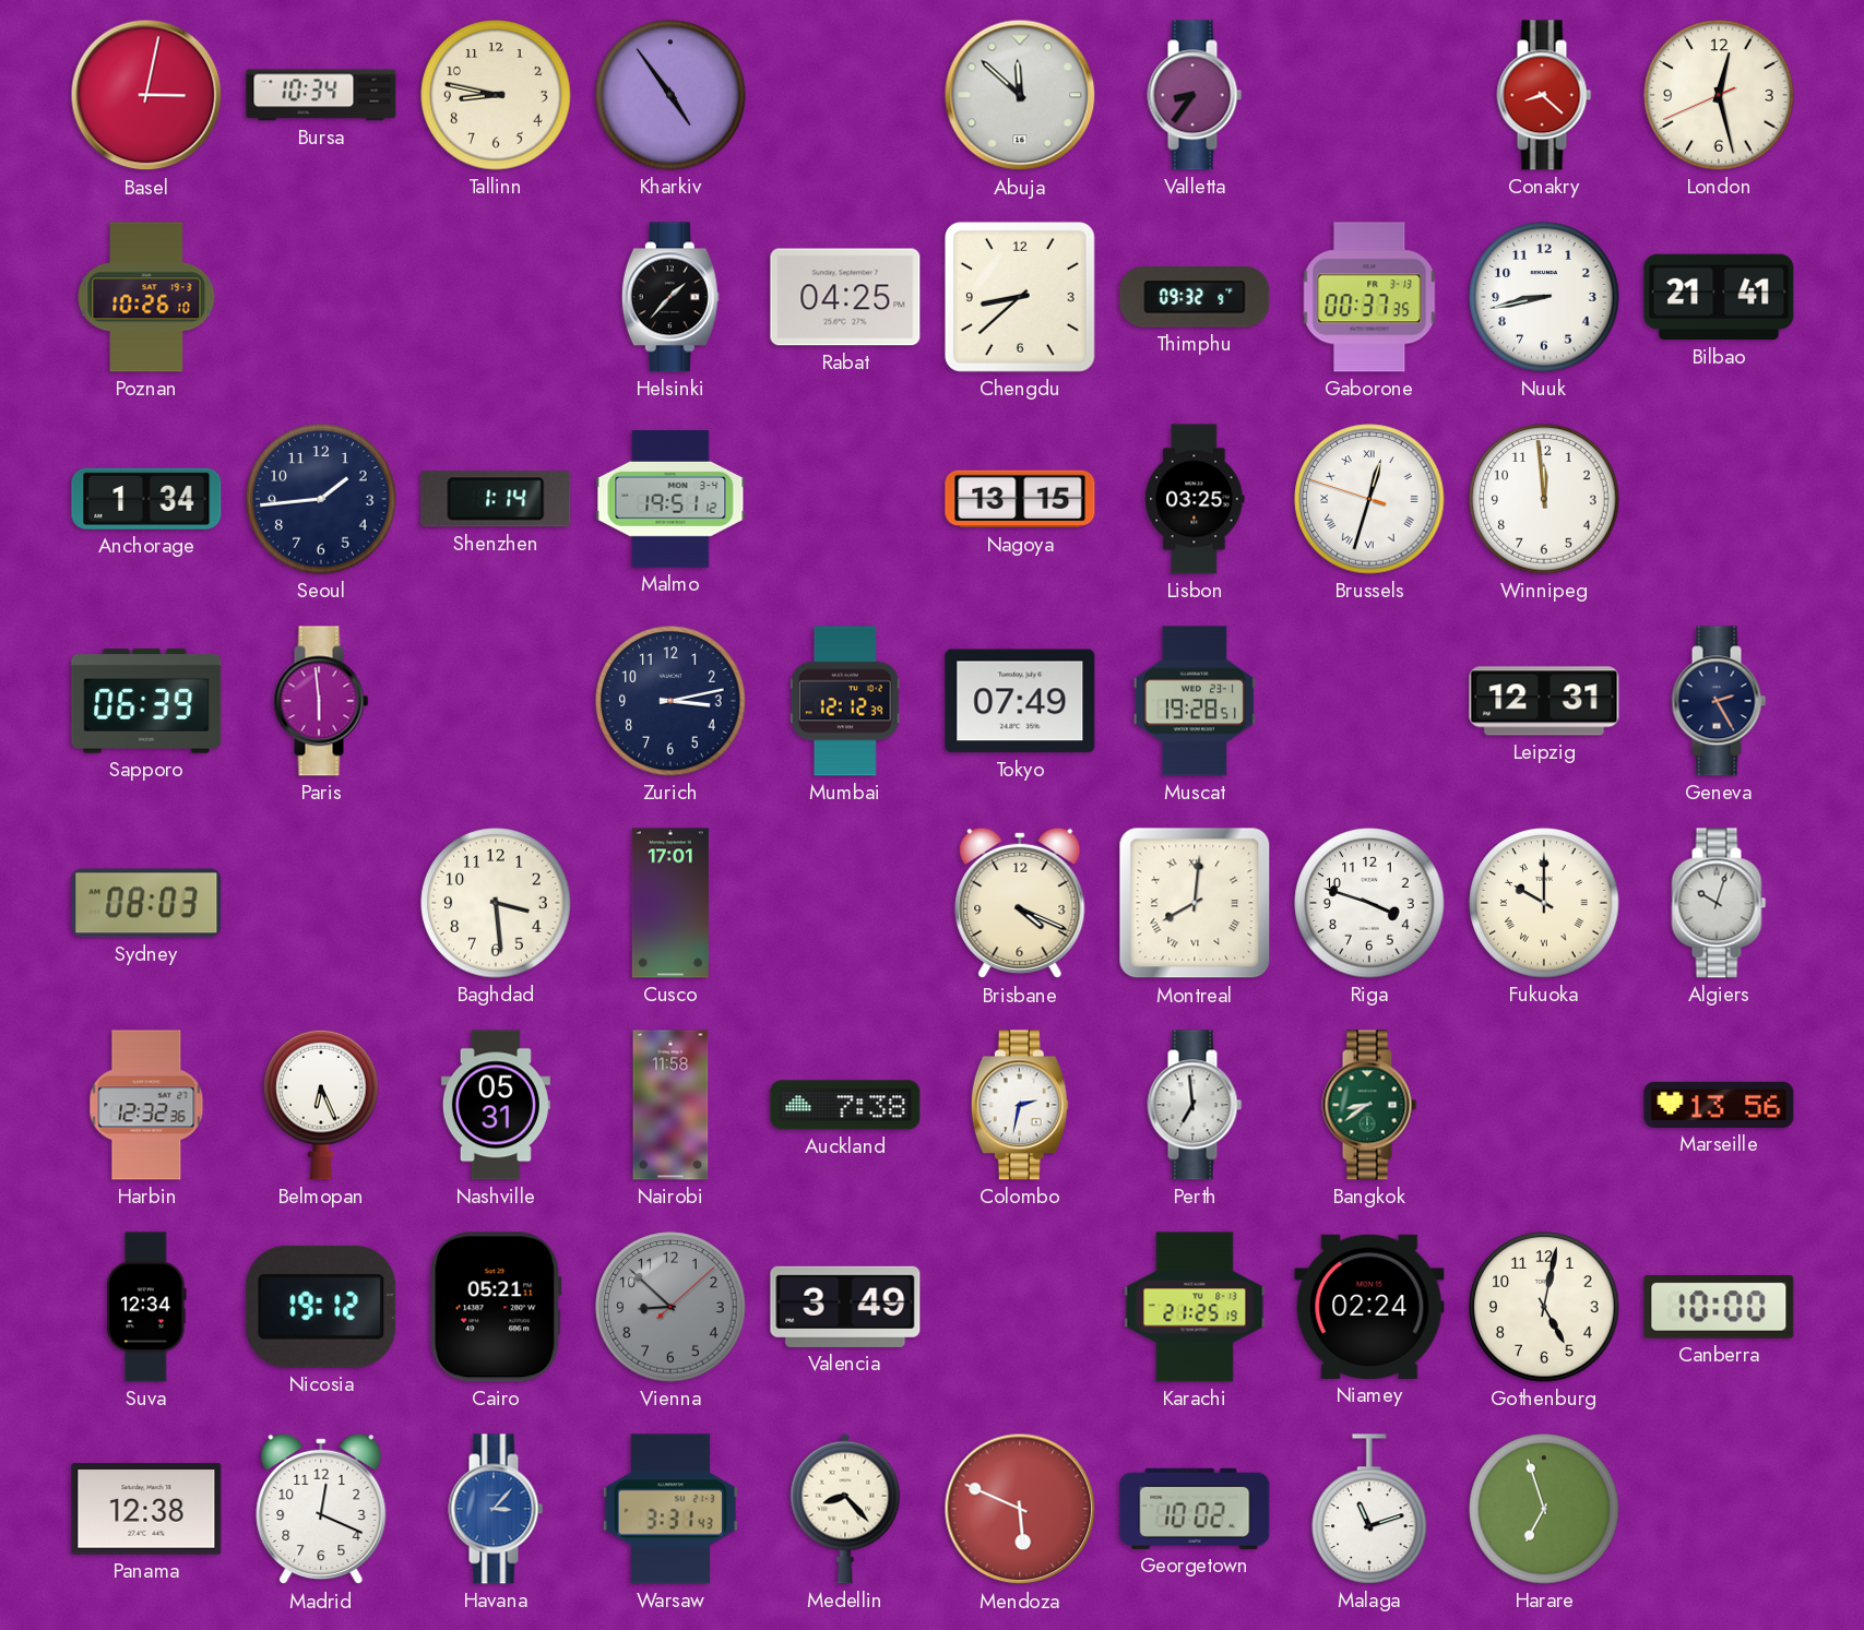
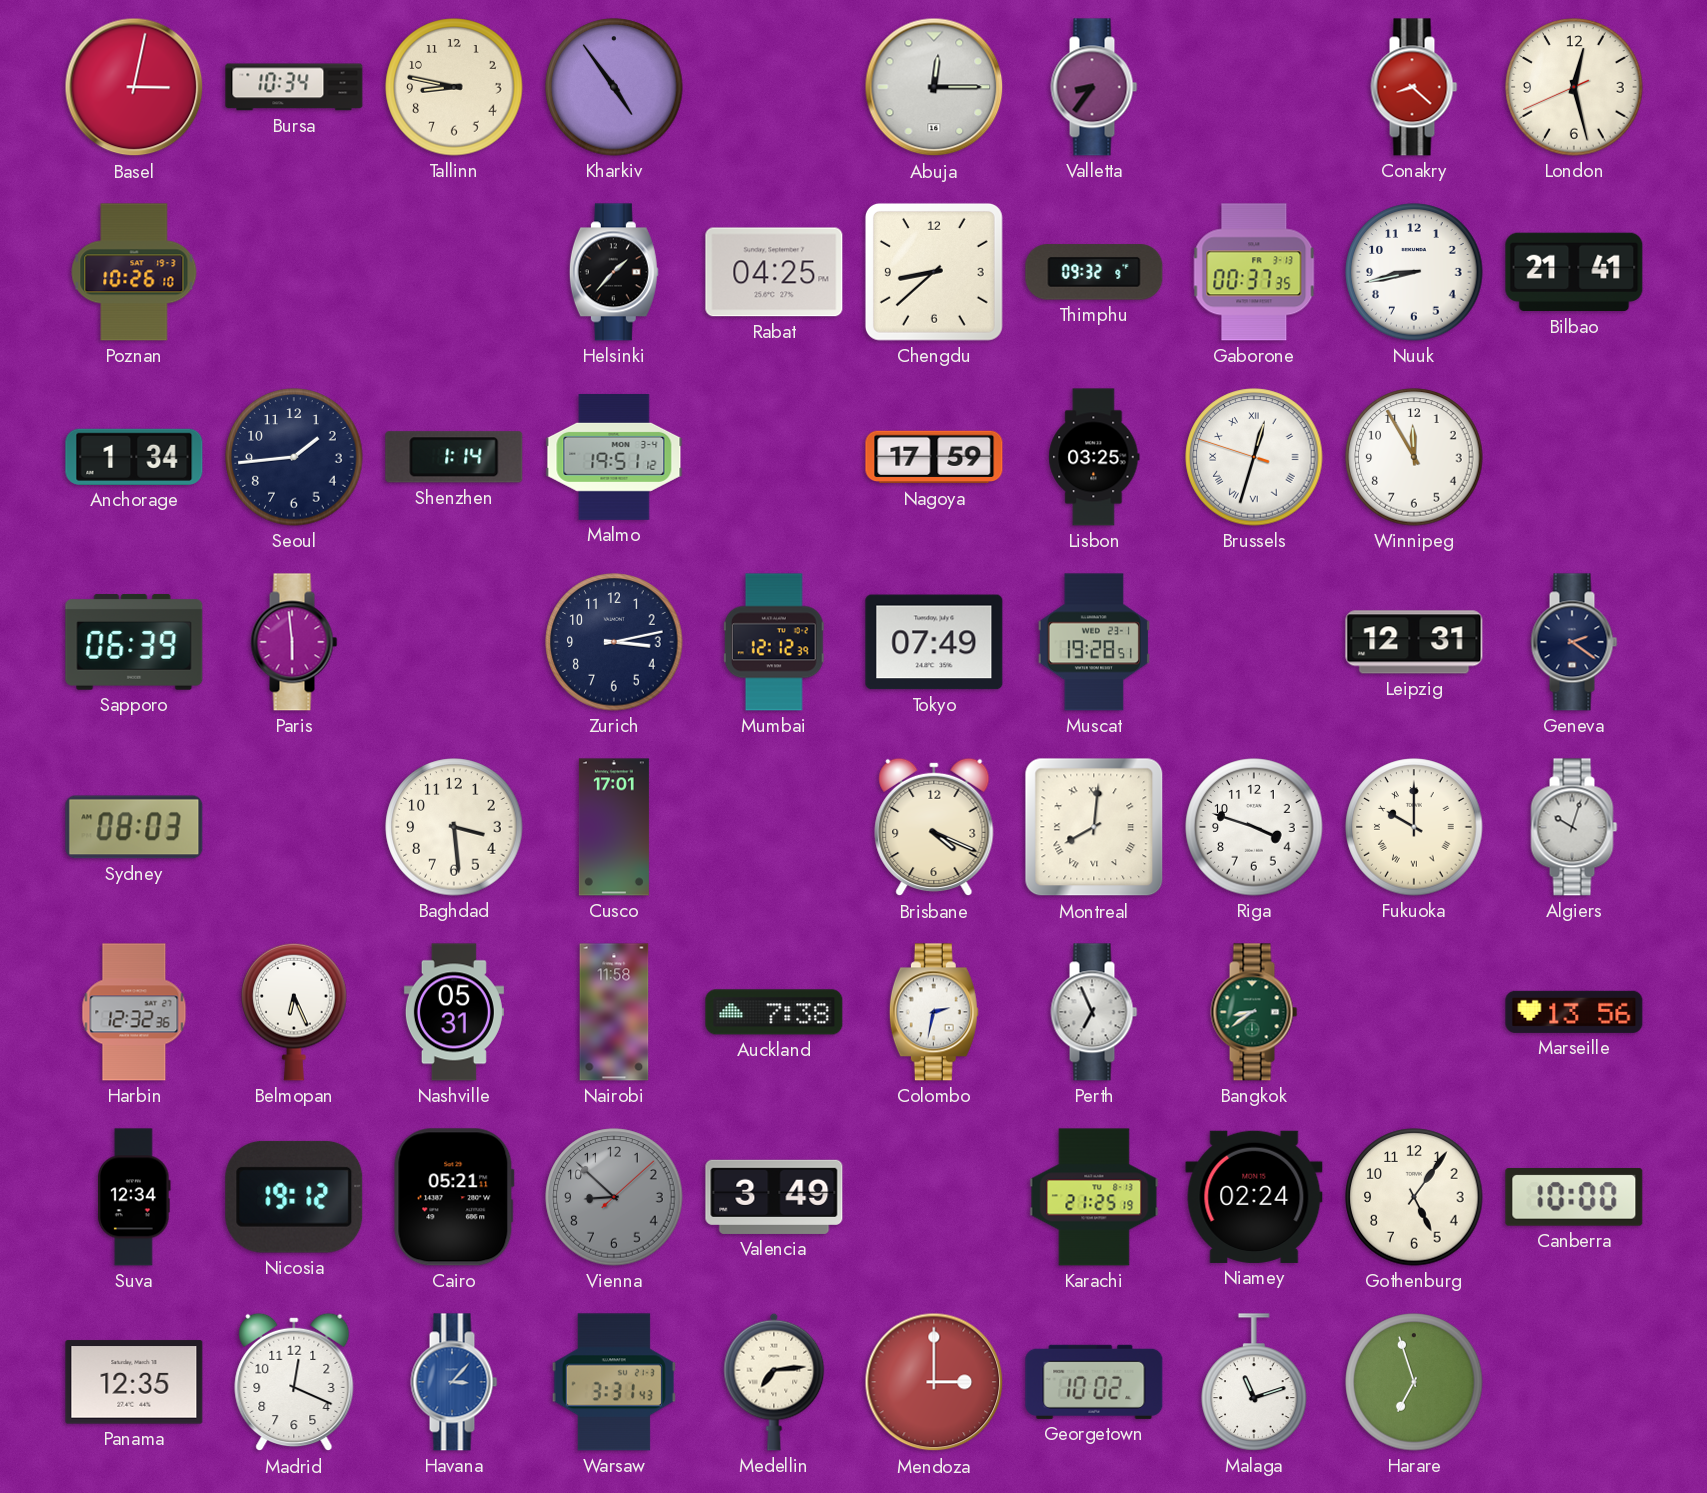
Abuja: 11:52 -> 12:15 (934, 87)
Nagoya: 13:15 -> 17:59 (934, 457)
Winnipeg: 11:59 -> 11:55 (1414, 457)
Geneva: 2:25 -> 2:21 (1574, 642)
Perth: 6:59 -> 6:56 (1094, 1012)
Gothenburg: 5:02 -> 5:06 (1414, 1197)
Panama: 12:38 -> 12:35 (134, 1382)
Medellin: 8:23 -> 7:14 (774, 1382)
Mendoza: 5:49 -> 3:00 (934, 1382)
